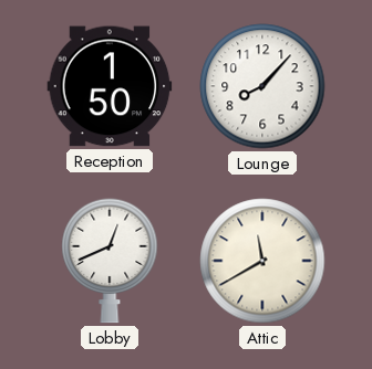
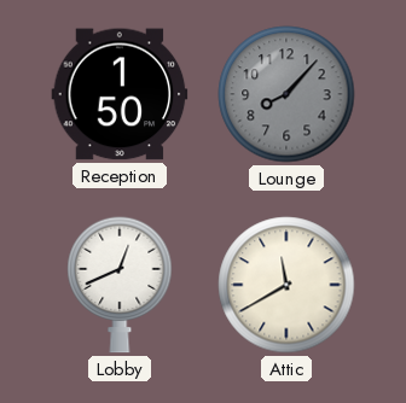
Lounge dial: white -> grey (286, 94)
